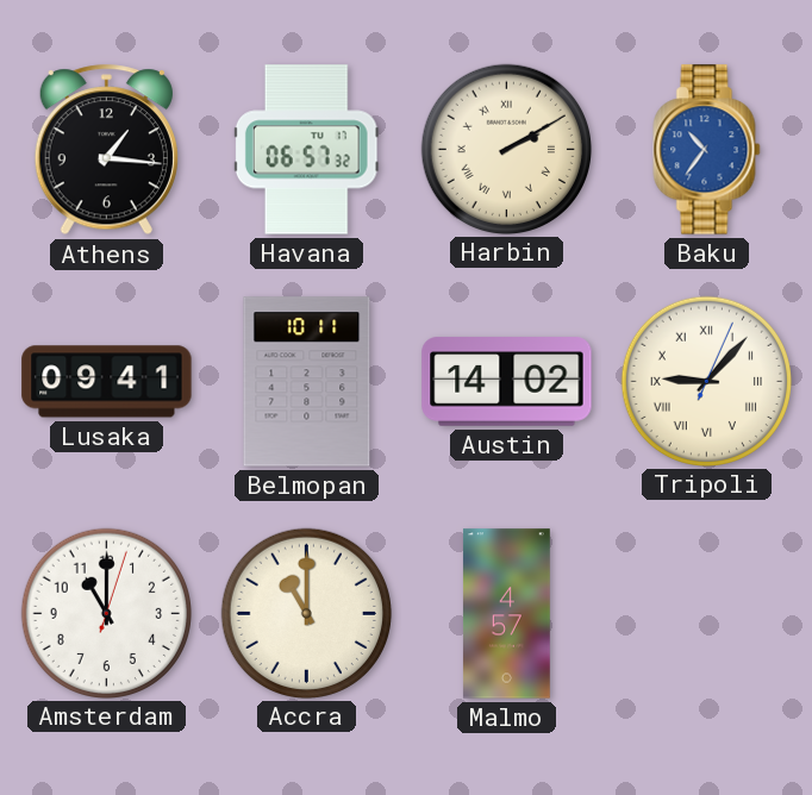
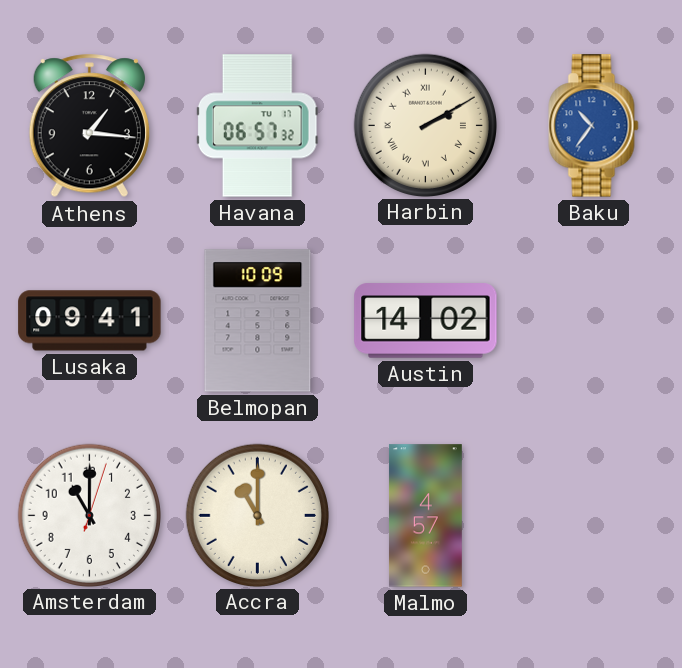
Belmopan: 10:11 -> 10:09 (258, 321)
Tripoli: 9:07 -> none (706, 381)
